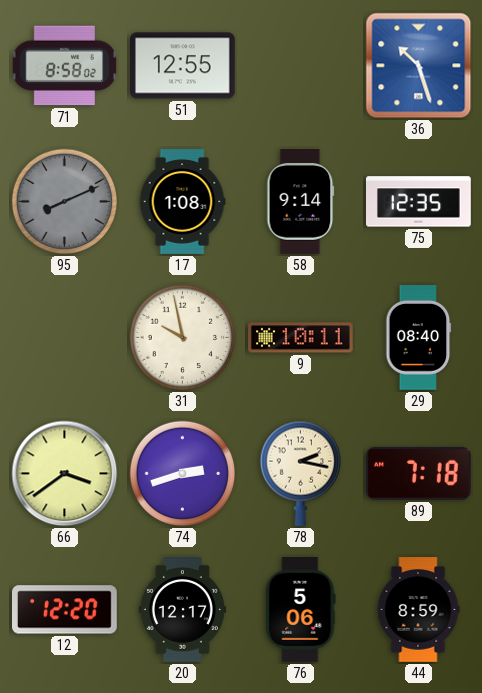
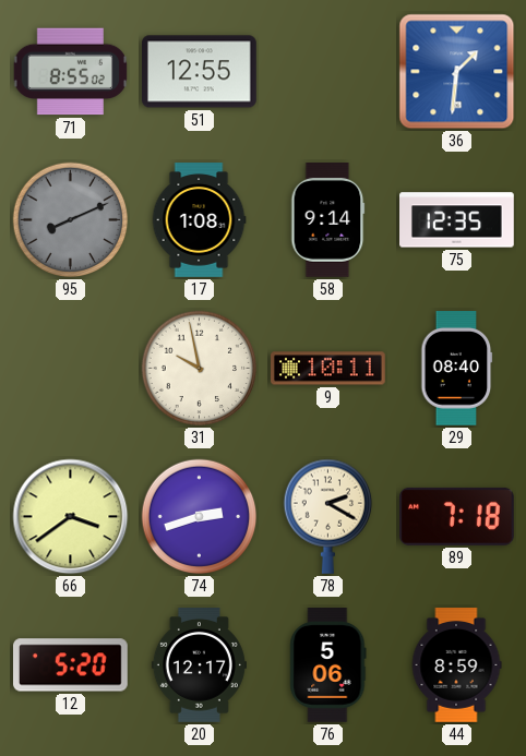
71: 8:58 -> 8:55 (70, 72)
36: 10:27 -> 1:31 (457, 72)
78: 2:17 -> 2:20 (327, 516)
12: 12:20 -> 5:20 (71, 665)
